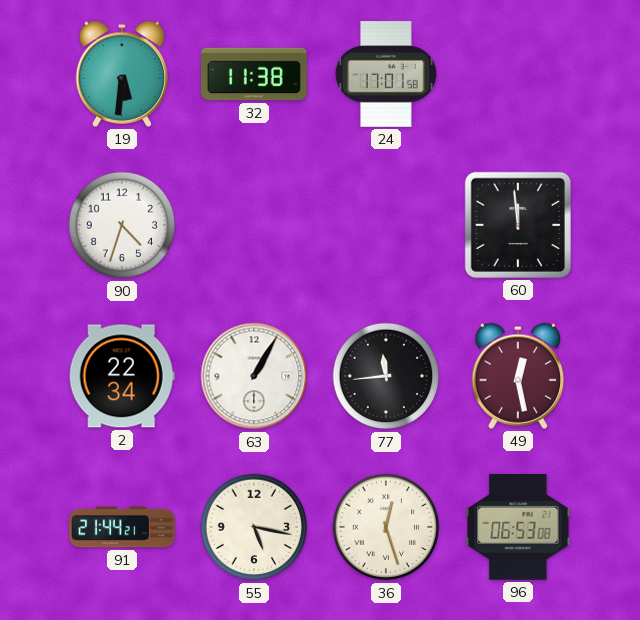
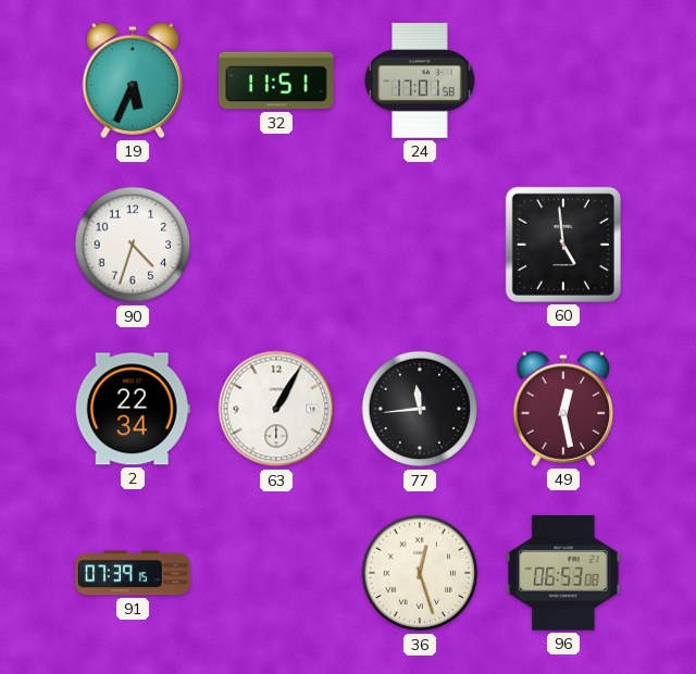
19: 5:31 -> 5:34 (133, 80)
32: 11:38 -> 11:51 (277, 80)
60: 11:59 -> 4:59 (563, 245)
91: 21:44 -> 07:39 (133, 573)
55: 5:17 -> none (254, 527)
